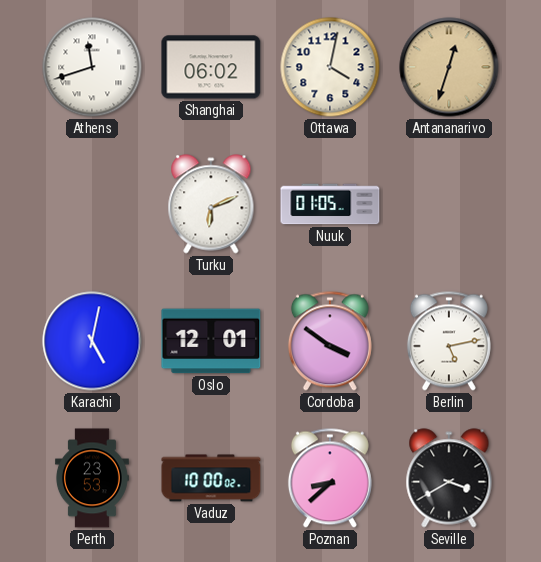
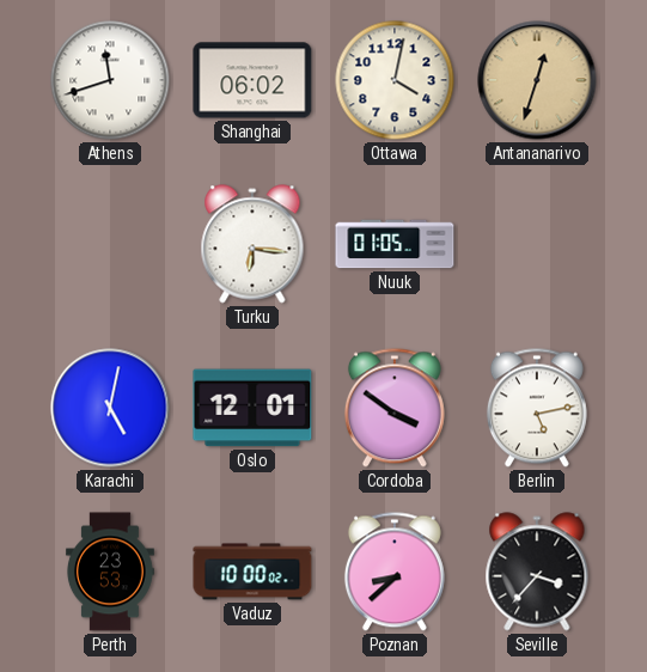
Turku: 6:11 -> 6:16 (252, 244)
Seville: 3:40 -> 3:37 (537, 572)
